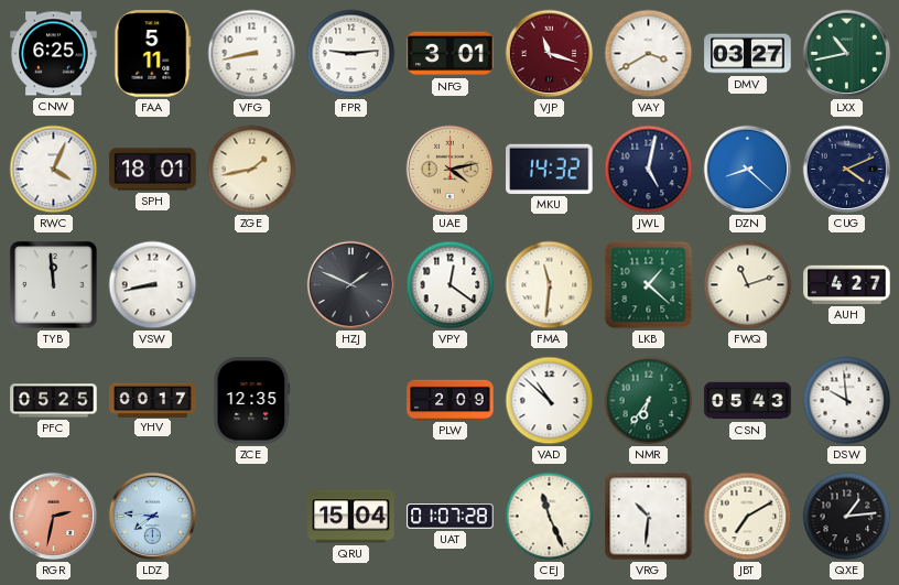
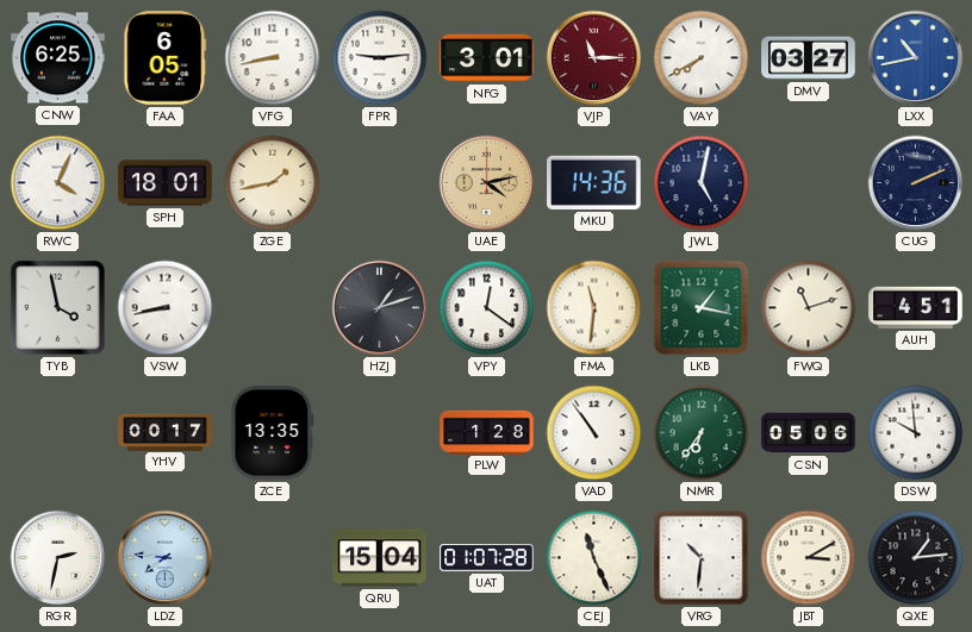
FAA: 5:11 -> 6:05 (166, 58)
VJP: 11:18 -> 11:15 (594, 58)
VAY: 3:40 -> 7:40 (702, 58)
LXX dial: green -> blue (916, 58)
MKU: 14:32 -> 14:36 (594, 182)
DZN: 8:22 -> none (748, 170)
CUG: 4:11 -> 2:11 (916, 183)
TYB: 11:59 -> 3:58 (58, 308)
HZJ: 1:49 -> 1:12 (380, 308)
LKB: 1:22 -> 1:17 (702, 308)
AUH: 4:27 -> 4:51 (916, 307)
PFC: 05:25 -> none (54, 401)
ZCE: 12:35 -> 13:35 (273, 433)
PLW: 2:09 -> 1:28 (487, 432)
VAD: 10:52 -> 10:54 (594, 433)
CSN: 05:43 -> 05:06 (809, 433)
RGR dial: salmon -> white (58, 558)
JBT: 7:10 -> 3:10 (809, 558)
